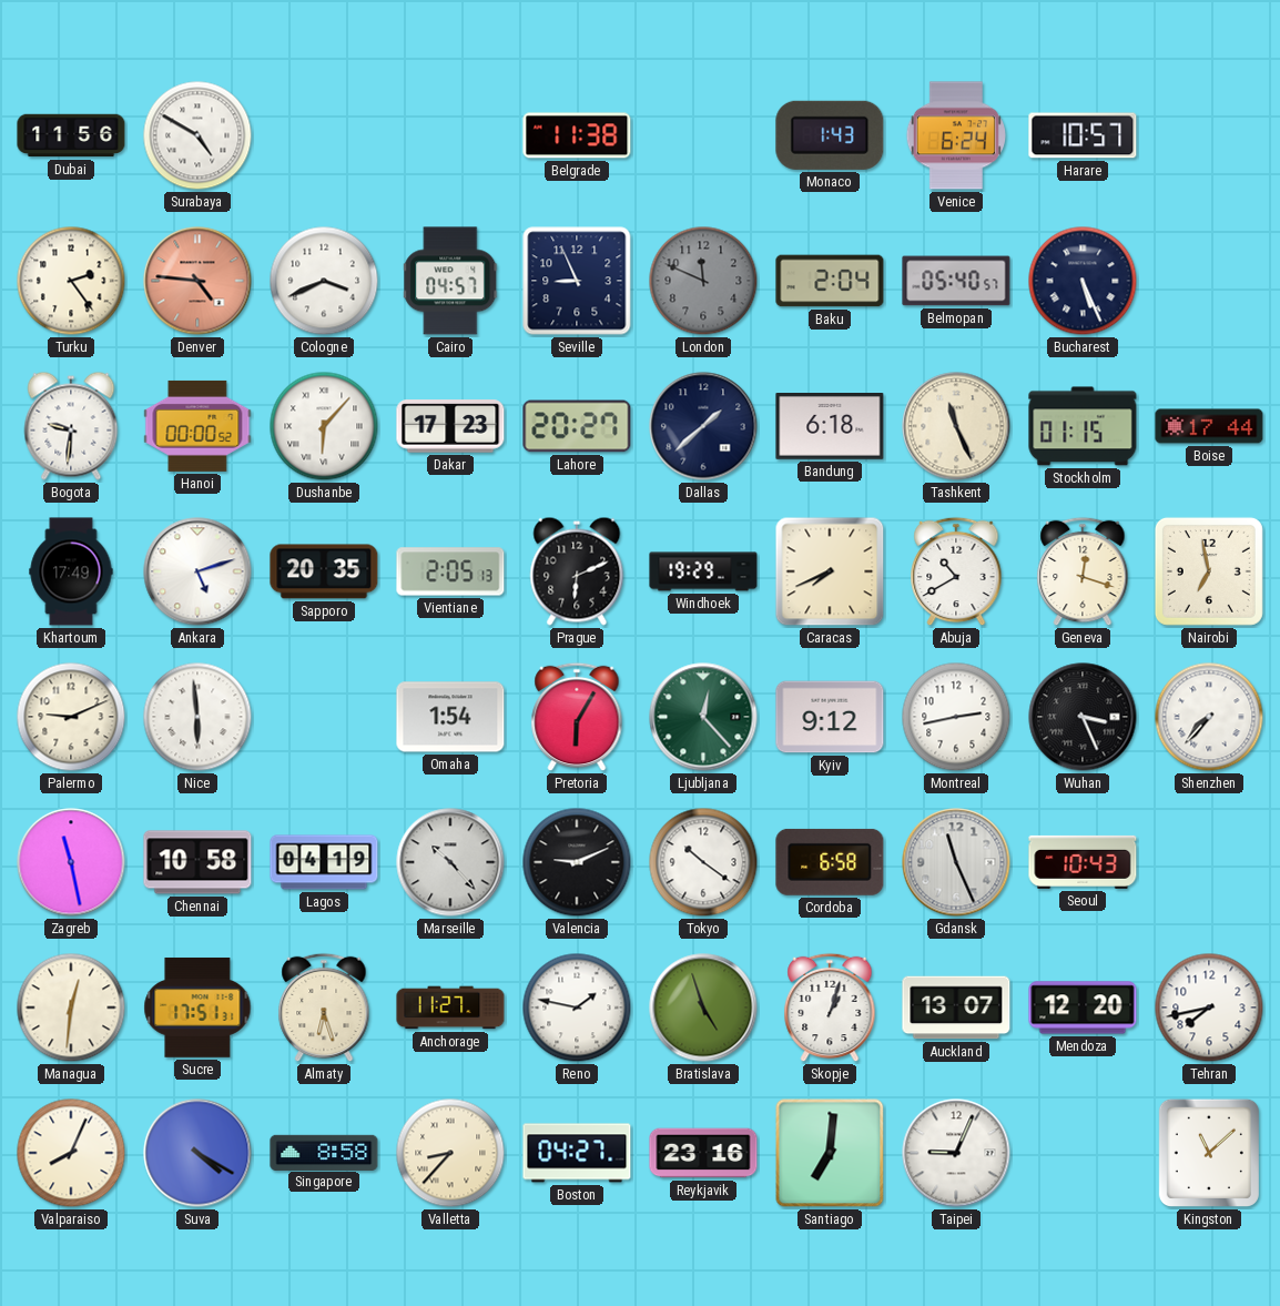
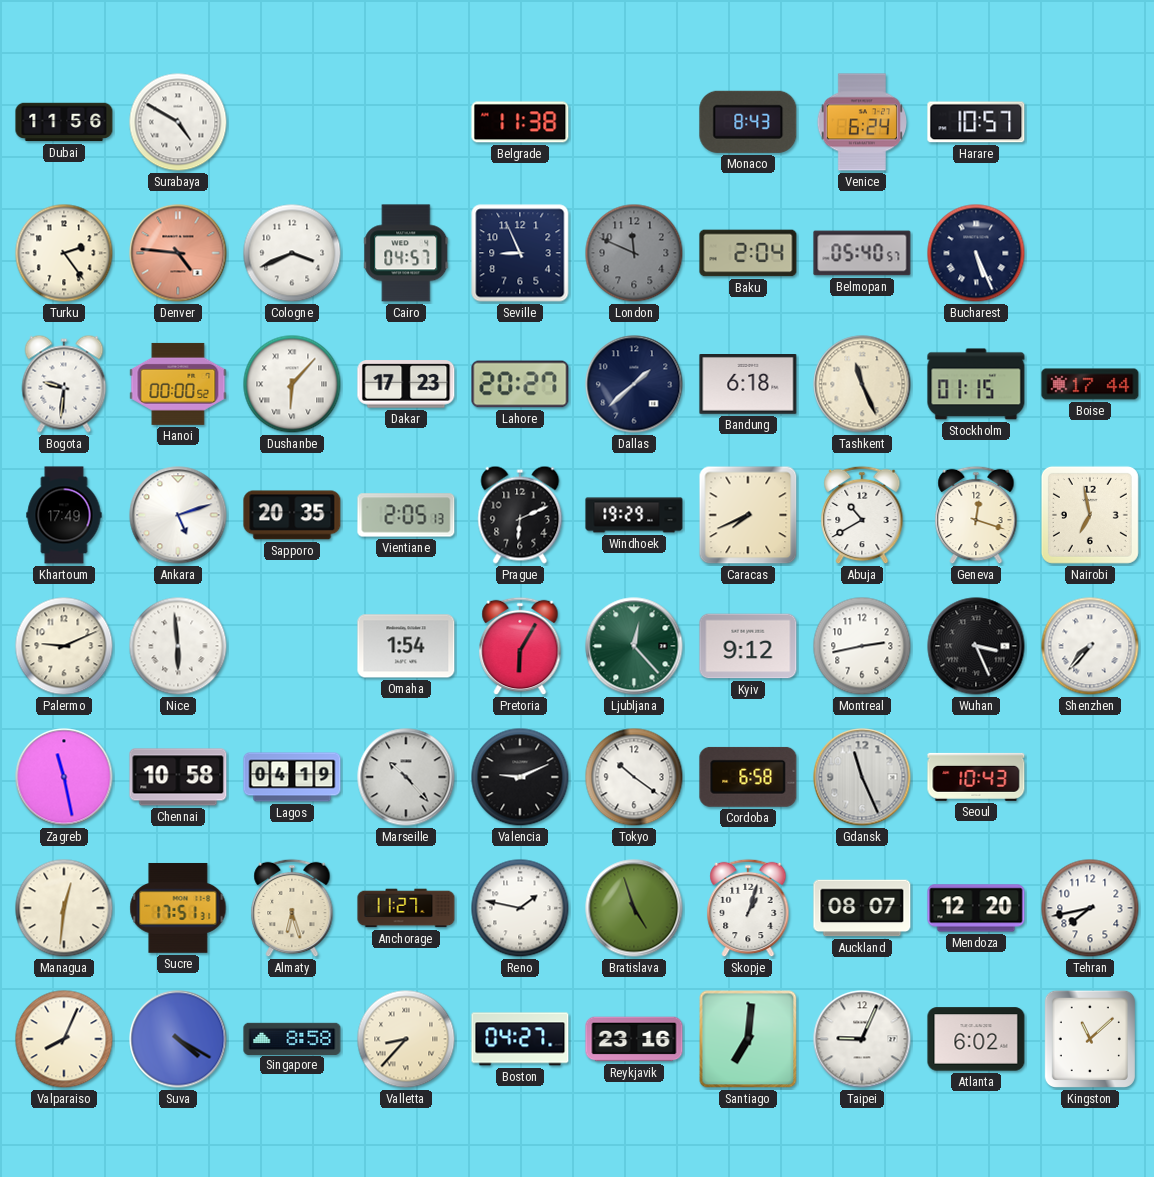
Monaco: 1:43 -> 8:43 (748, 122)
Auckland: 13:07 -> 08:07 (862, 908)
Atlanta: none -> 6:02 (976, 1039)
